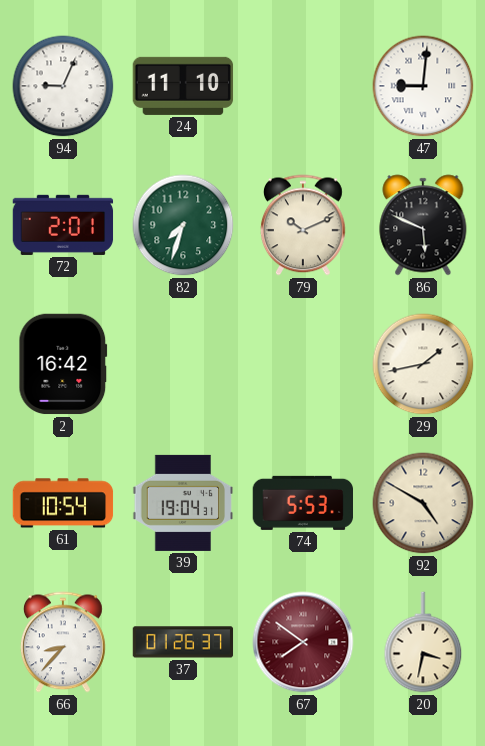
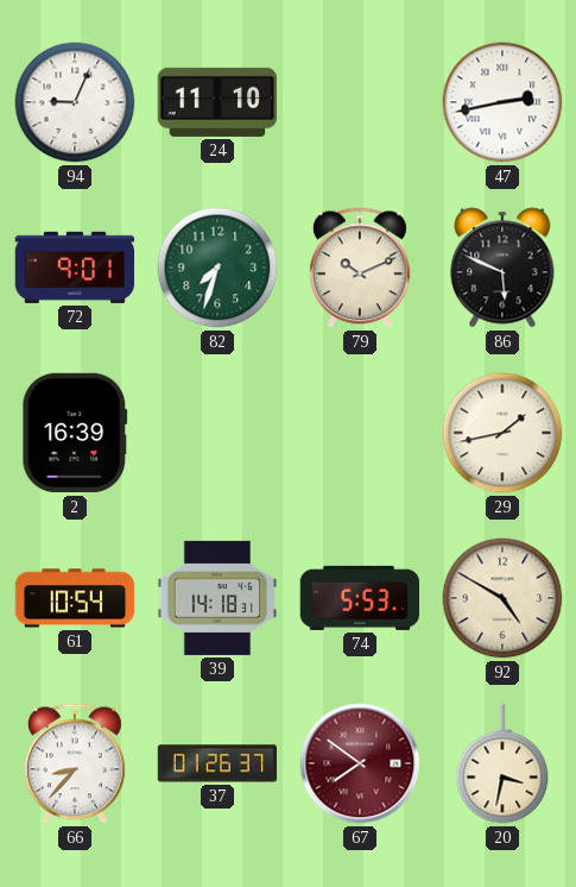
47: 9:01 -> 2:43 (502, 102)
72: 2:01 -> 9:01 (75, 268)
2: 16:42 -> 16:39 (75, 433)
39: 19:04 -> 14:18 (217, 598)
